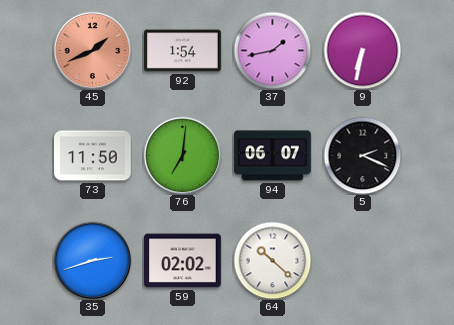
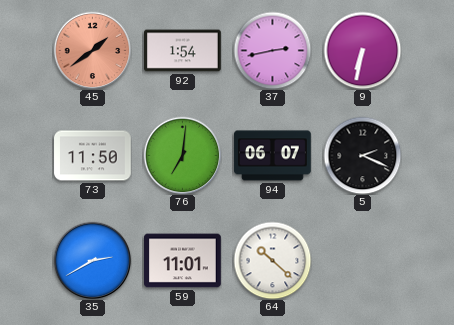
45: 1:41 -> 1:39 (92, 50)
37: 1:43 -> 2:43 (272, 50)
35: 2:42 -> 2:40 (92, 260)
59: 02:02 -> 11:01 (183, 261)
